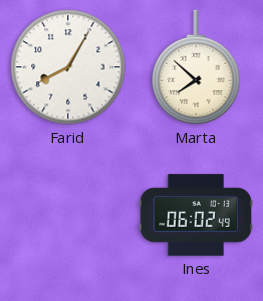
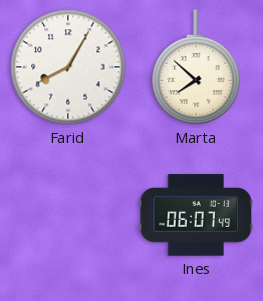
Ines: 06:02 -> 06:07 (195, 215)
